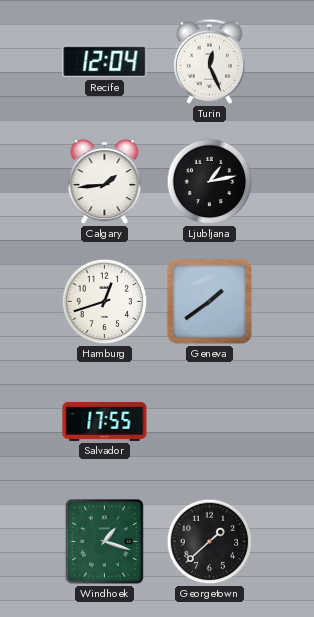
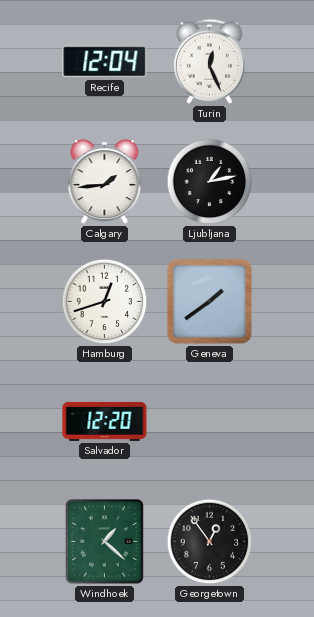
Salvador: 17:55 -> 12:20 (105, 421)
Windhoek: 1:18 -> 1:22 (105, 542)
Georgetown: 1:38 -> 12:54 (210, 542)
